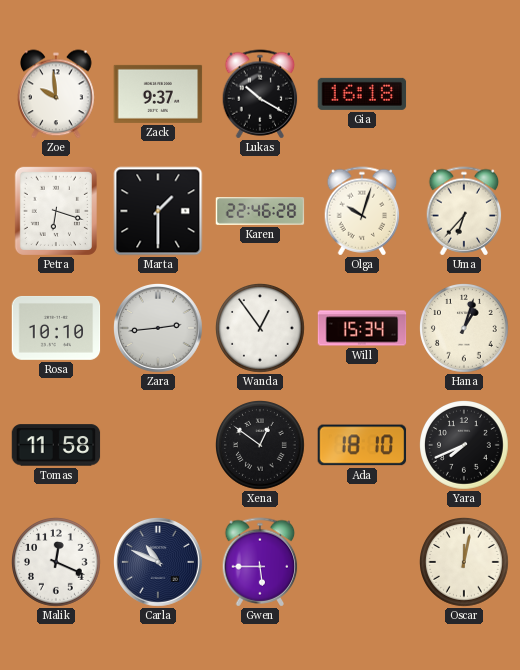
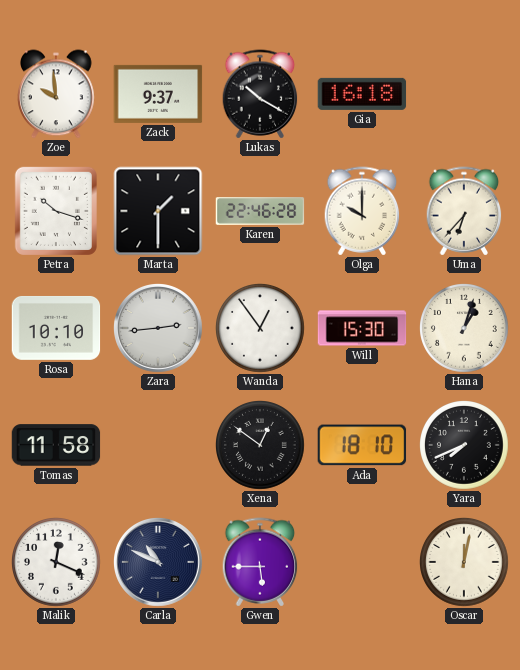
Petra: 6:18 -> 10:18 (56, 211)
Olga: 10:03 -> 10:00 (362, 211)
Will: 15:34 -> 15:30 (362, 328)
